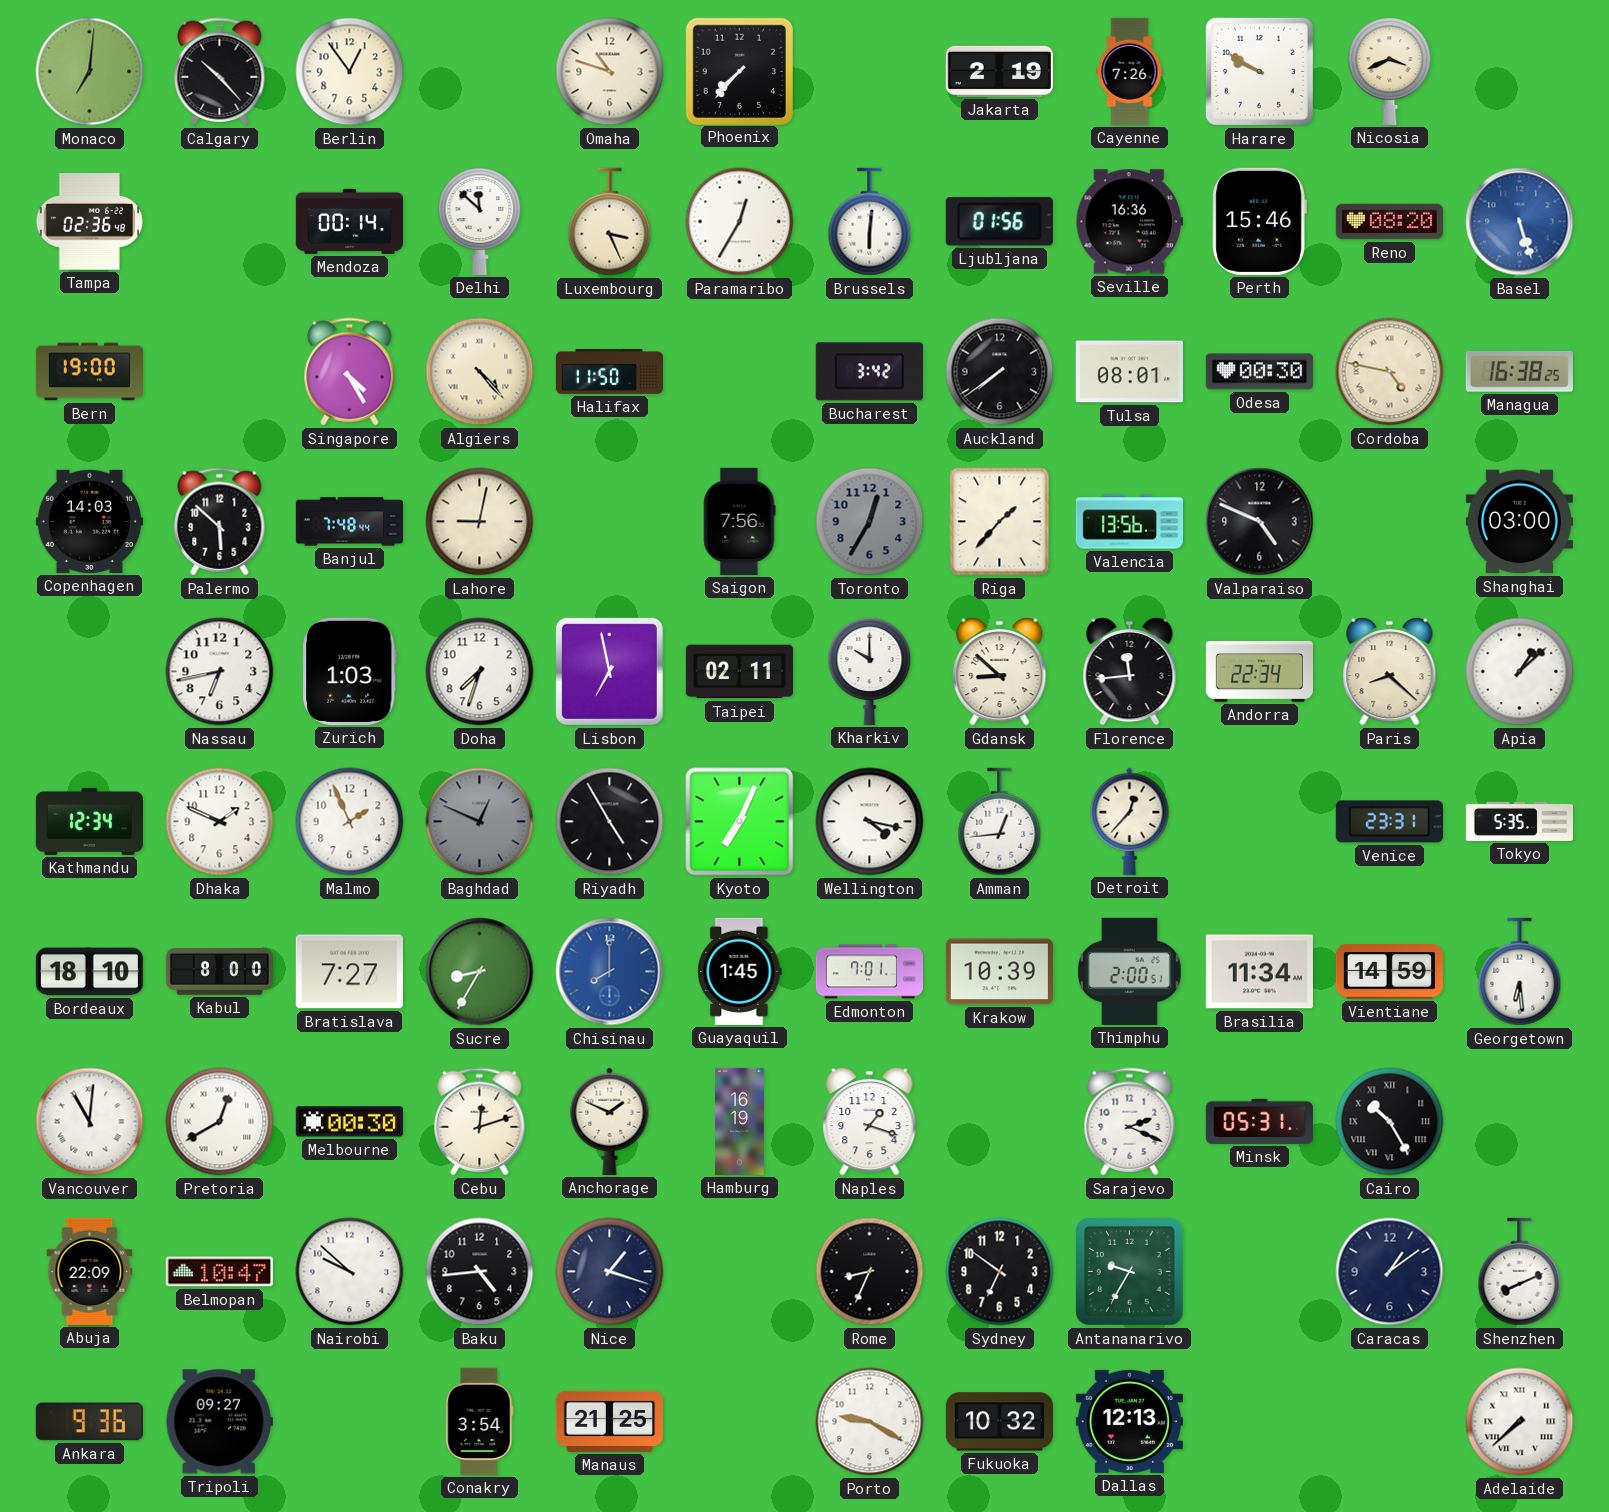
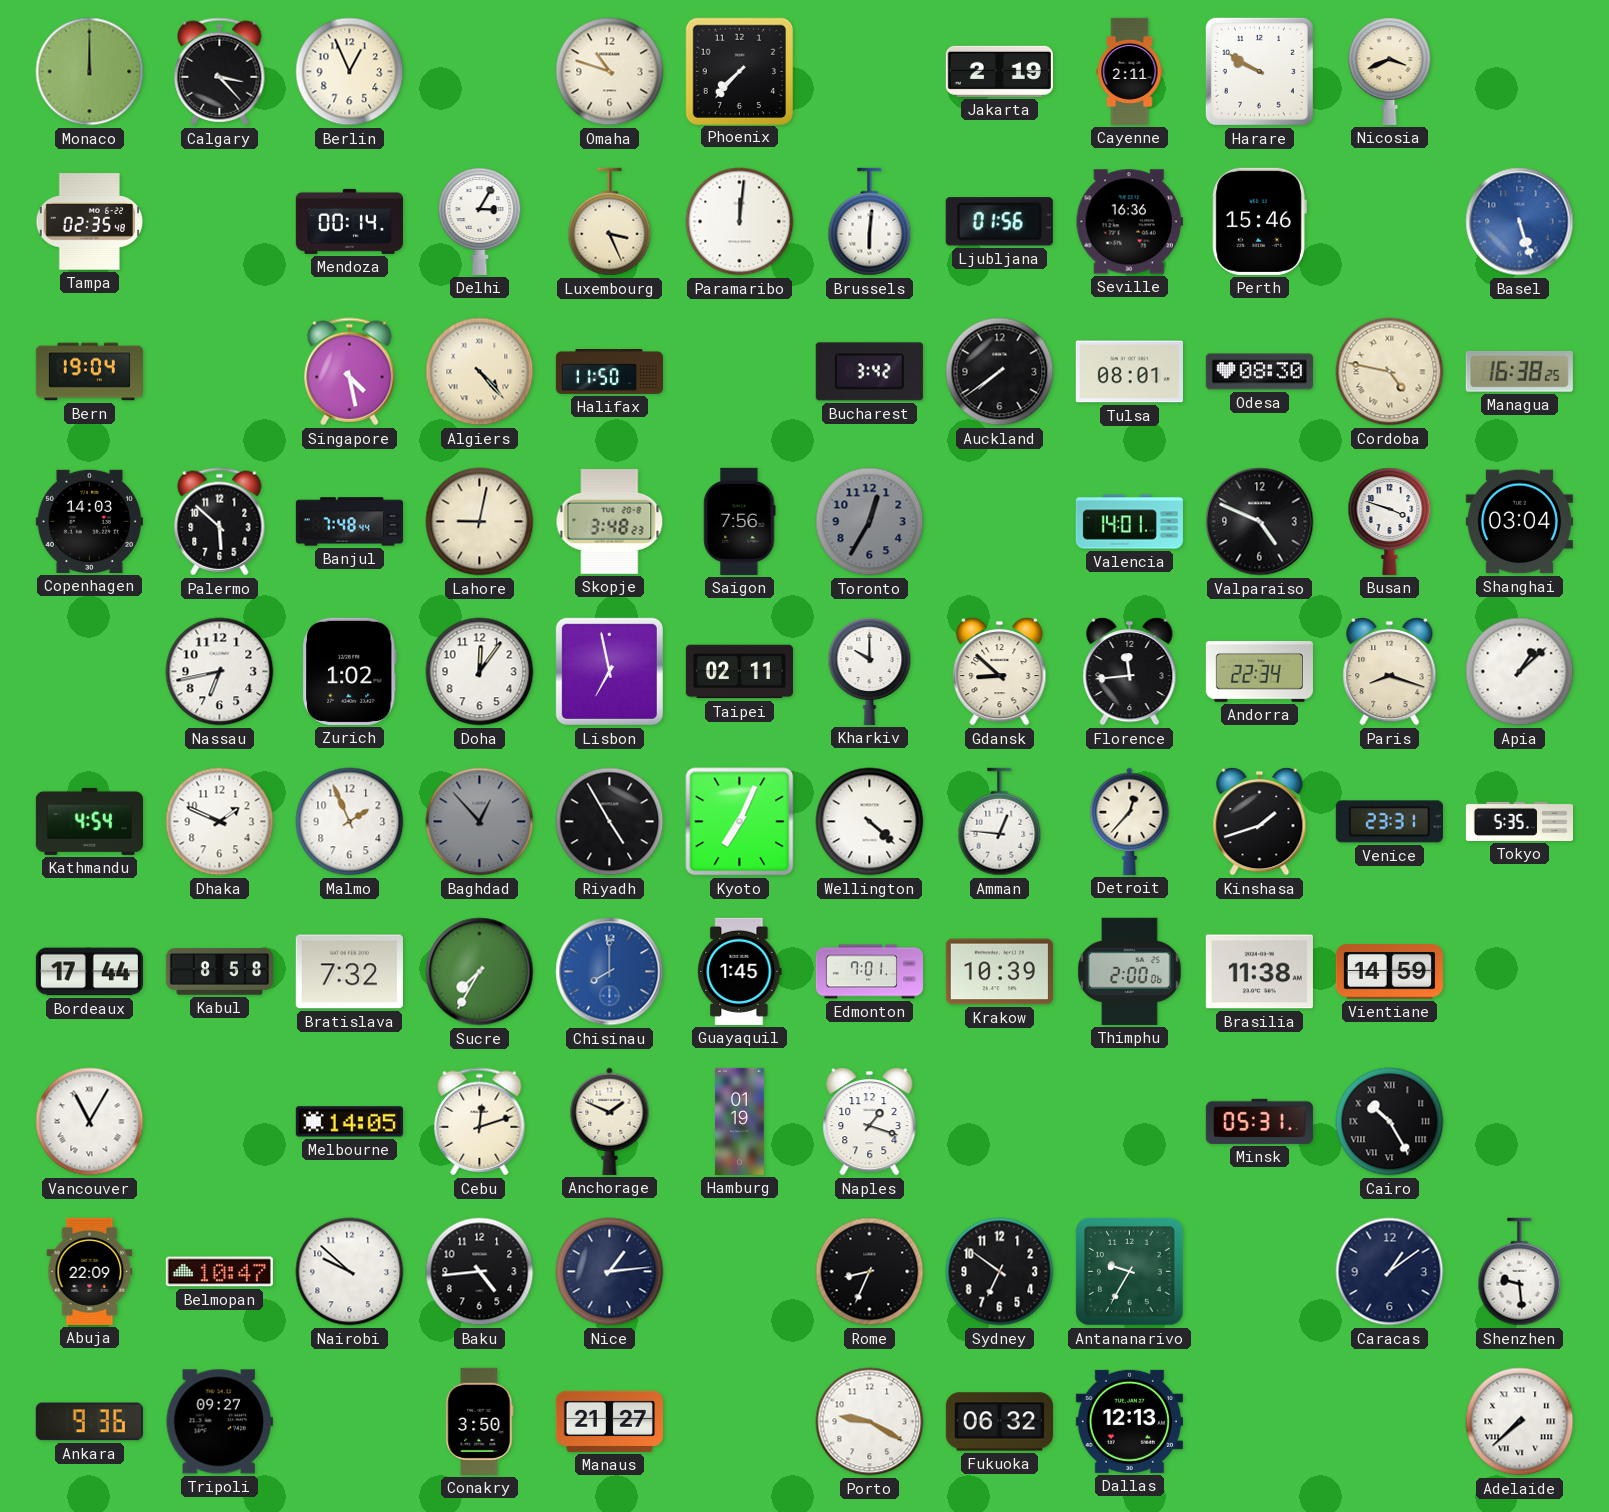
Monaco: 7:01 -> 12:00 (90, 72)
Calgary: 10:23 -> 3:23 (220, 72)
Berlin: 12:54 -> 12:56 (350, 72)
Cayenne: 7:26 -> 2:11 (1130, 71)
Tampa: 02:36 -> 02:35 (90, 222)
Delhi: 11:52 -> 3:05 (480, 221)
Paramaribo: 12:35 -> 12:01 (740, 222)
Reno: 08:20 -> none (1389, 222)
Bern: 19:00 -> 19:04 (89, 372)
Singapore: 4:25 -> 4:28 (350, 372)
Odesa: 00:30 -> 08:30 (1259, 372)
Skopje: none -> 3:48 (610, 521)
Riga: 1:37 -> none (1000, 522)
Valencia: 13:56 -> 14:01 (1129, 522)
Busan: none -> 3:48 (1390, 521)
Shanghai: 03:00 -> 03:04 (1519, 522)
Zurich: 1:03 -> 1:02 (349, 671)
Doha: 7:33 -> 12:06 (480, 672)
Paris: 8:22 -> 8:18 (1390, 672)
Kathmandu: 12:34 -> 4:54 (89, 821)
Baghdad: 12:49 -> 12:53 (480, 822)
Wellington: 4:17 -> 4:22 (870, 822)
Amman: 12:44 -> 12:46 (1000, 822)
Kinshasa: none -> 1:42 (1260, 822)
Bordeaux: 18:10 -> 17:44 (89, 972)
Kabul: 8:00 -> 8:58 (219, 972)
Bratislava: 7:27 -> 7:32 (349, 972)
Sucre: 8:35 -> 7:35 (480, 972)
Thimphu: 2:00:51 -> 2:00:06 (1129, 971)
Brasilia: 11:34 -> 11:38 (1259, 972)
Georgetown: 6:29 -> none (1520, 972)
Vancouver: 11:01 -> 11:05 (90, 1122)
Pretoria: 12:40 -> none (220, 1122)
Melbourne: 00:30 -> 14:05 (349, 1122)
Hamburg: 16:19 -> 01:19 (740, 1121)
Sarajevo: 2:19 -> none (1130, 1122)
Nice: 1:18 -> 1:14 (610, 1272)
Shenzhen: 8:11 -> 9:29 (1520, 1272)
Conakry: 3:54 -> 3:50 (480, 1421)
Manaus: 21:25 -> 21:27 (609, 1421)
Fukuoka: 10:32 -> 06:32 (999, 1422)
